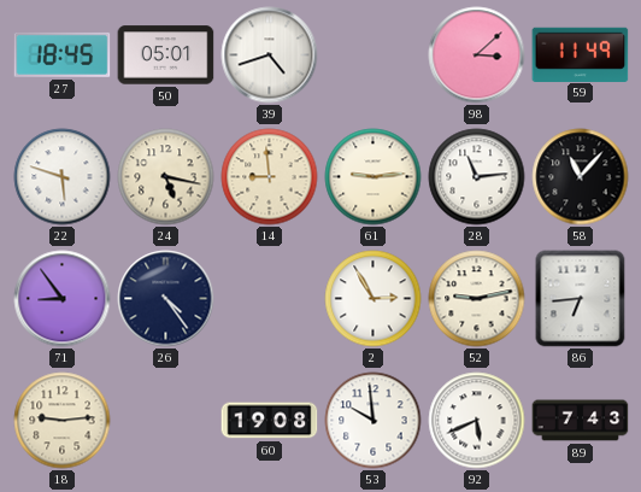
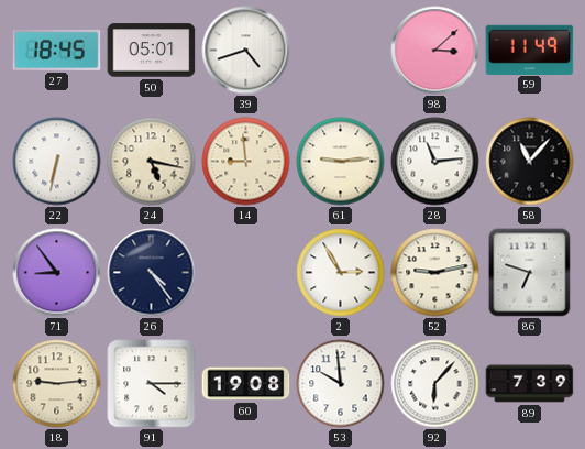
22: 5:48 -> 6:32 (57, 162)
86: 6:44 -> 6:48 (530, 273)
91: none -> 4:15 (152, 384)
92: 5:41 -> 6:07 (435, 384)
89: 7:43 -> 7:39 (530, 384)
